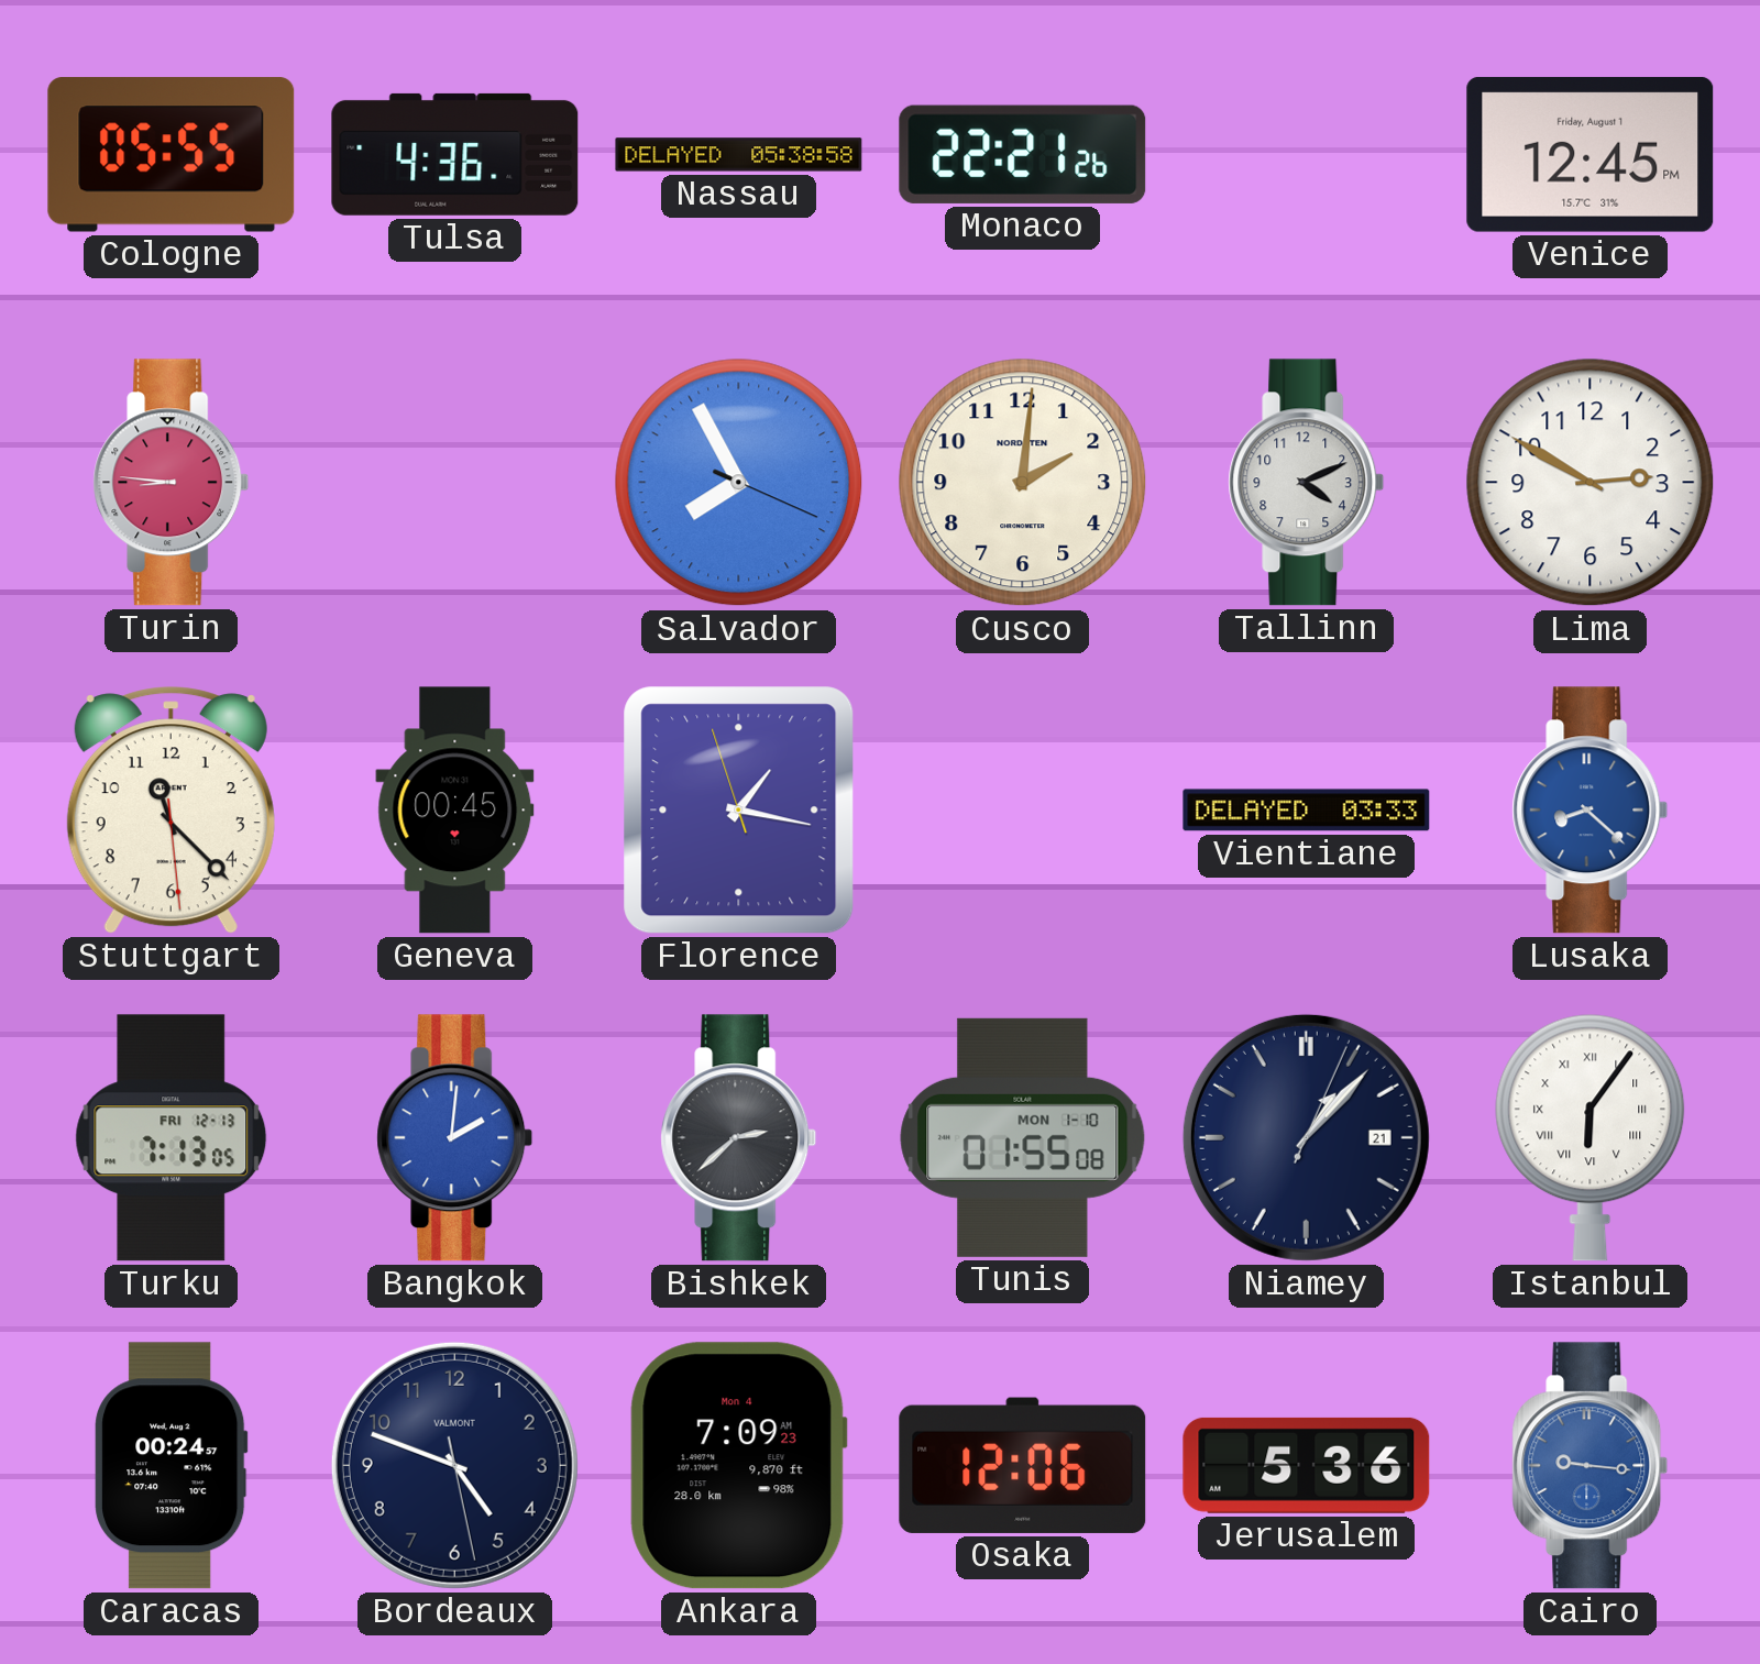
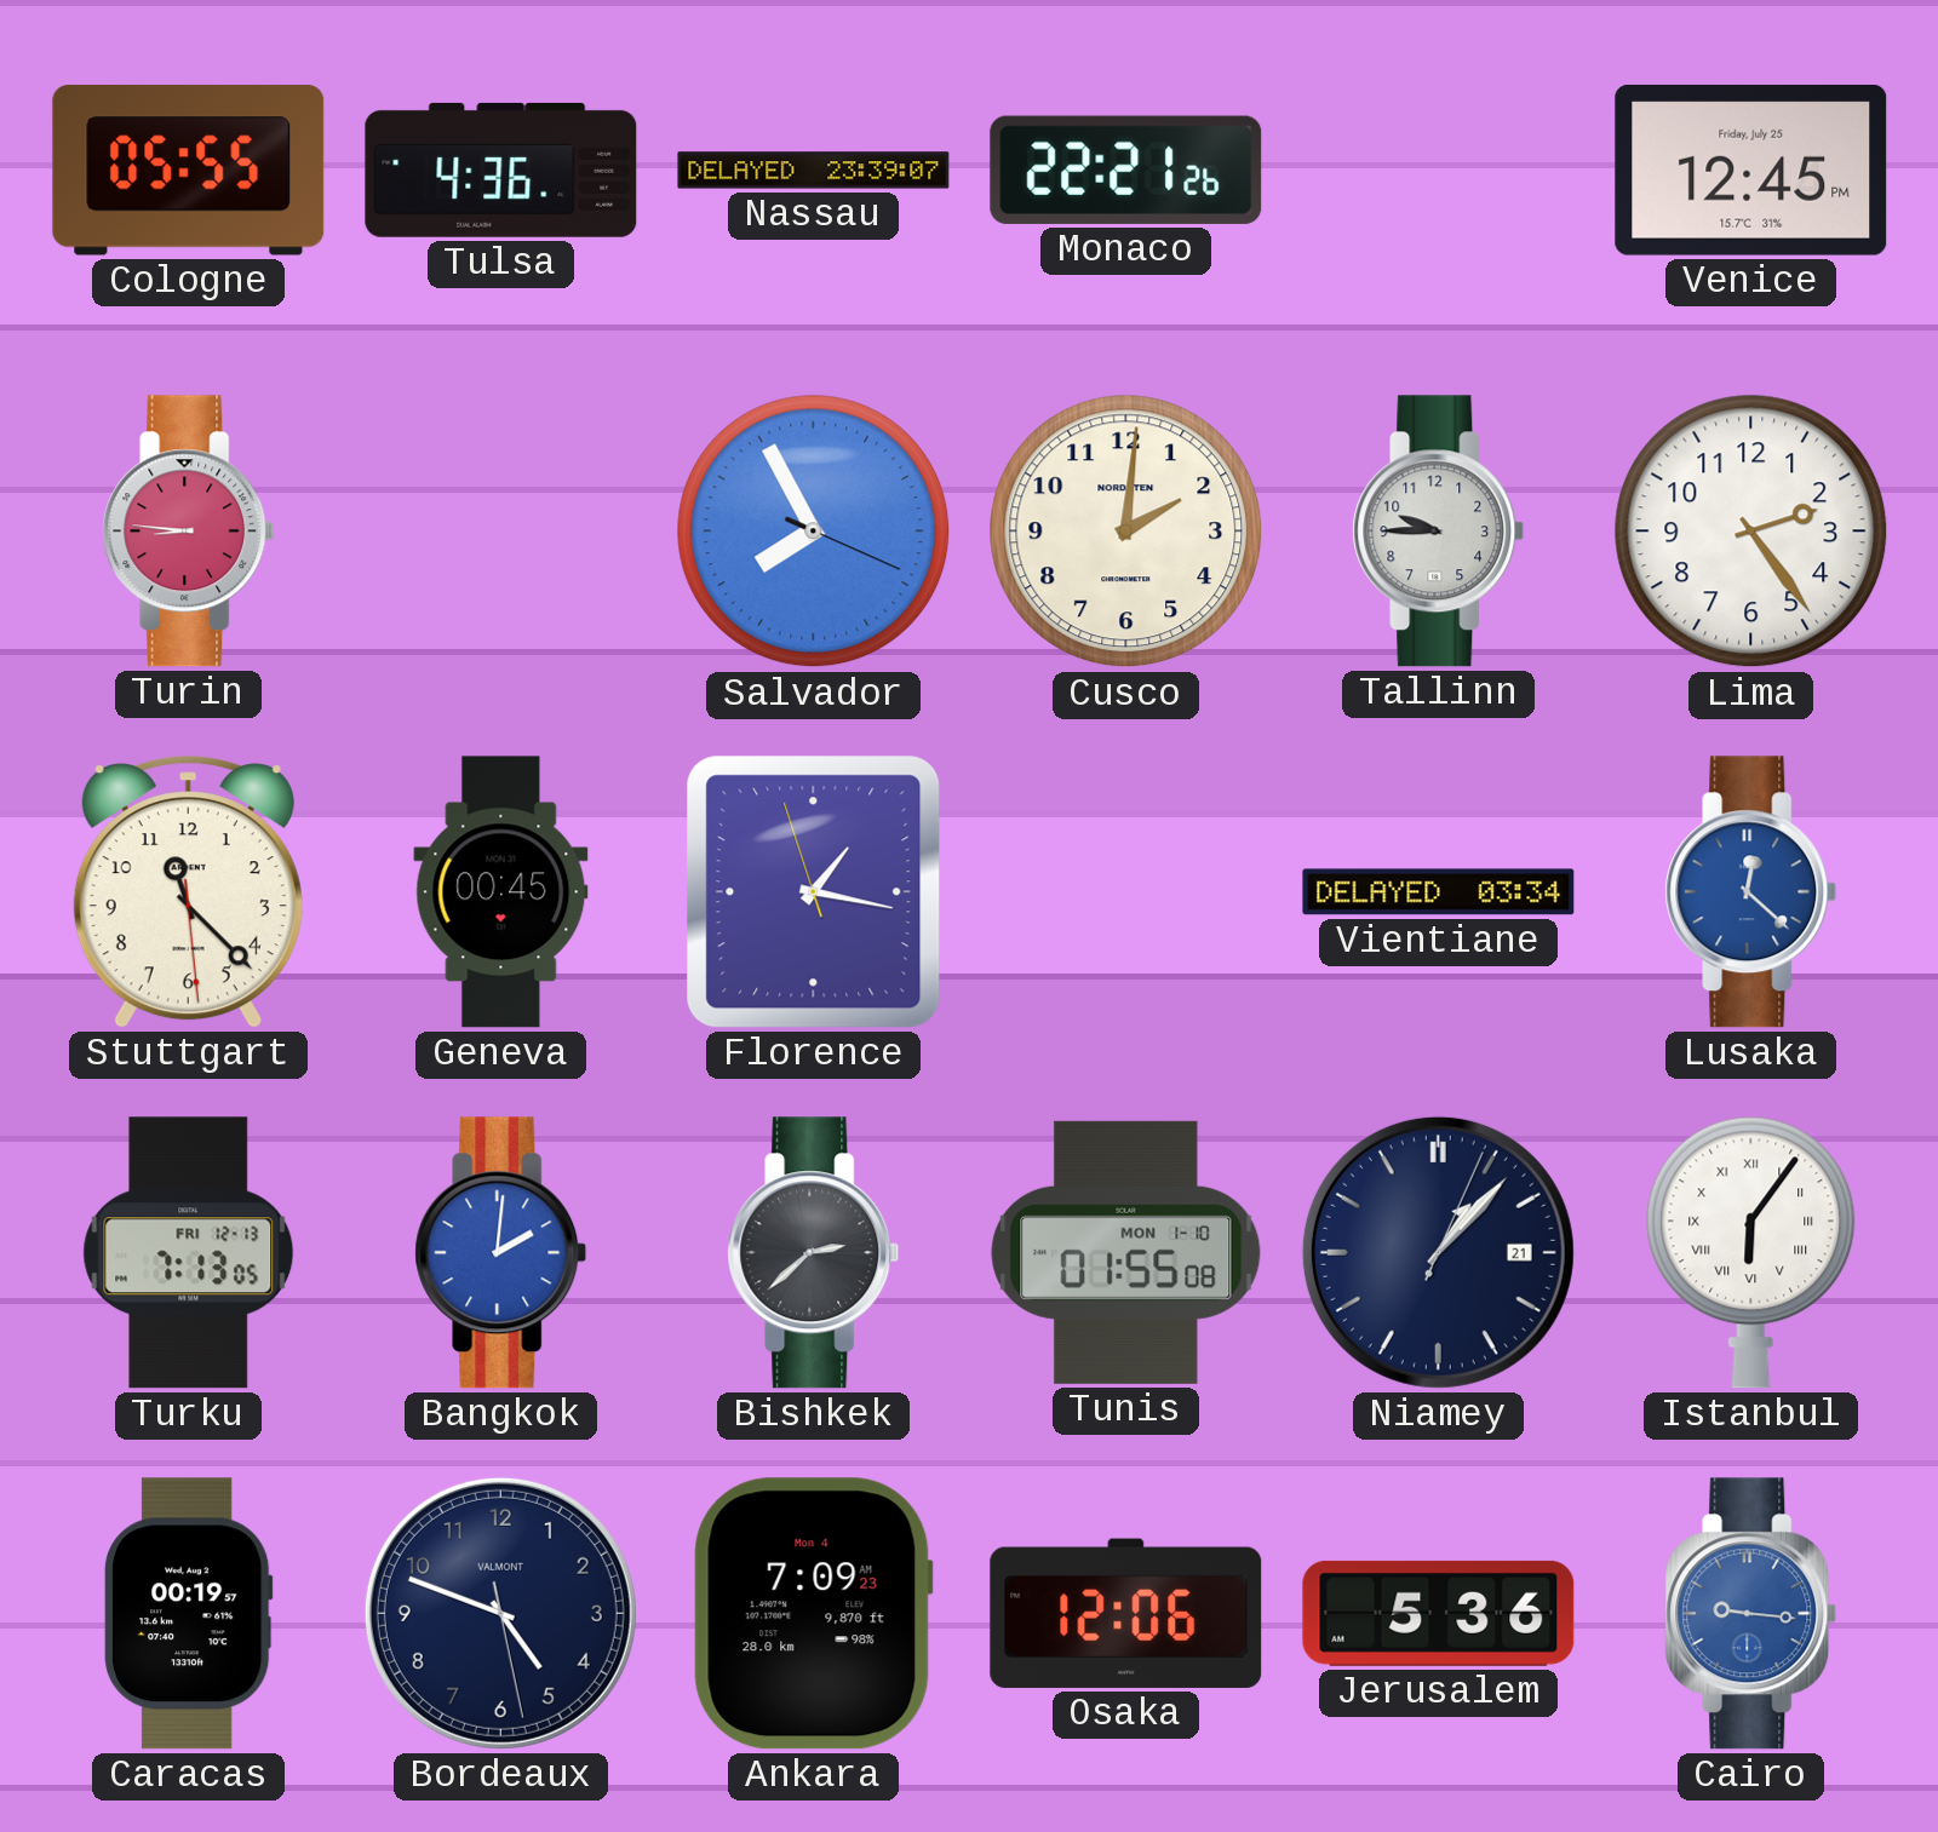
Nassau: 05:38 -> 23:39 (814, 171)
Venice date: Friday, August 1 -> Friday, July 25 (1751, 170)
Tallinn: 4:11 -> 9:45 (1439, 532)
Lima: 2:50 -> 2:24 (1751, 532)
Vientiane: 03:33 -> 03:34 (1439, 892)
Lusaka: 8:22 -> 12:22 (1751, 892)
Caracas: 00:24 -> 00:19 (189, 1614)
